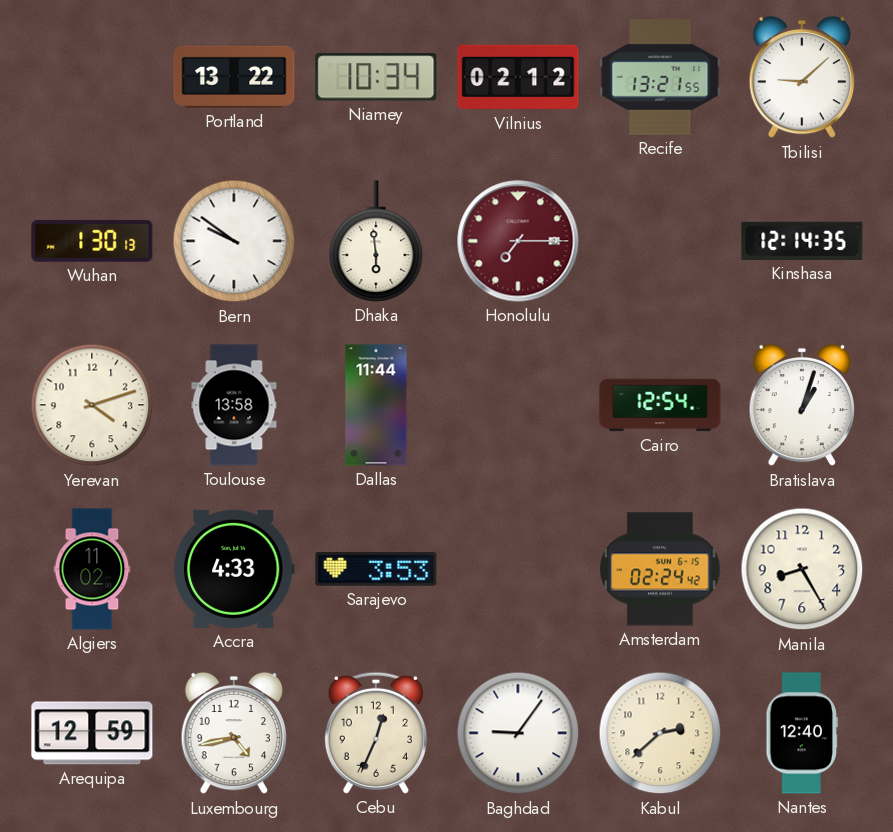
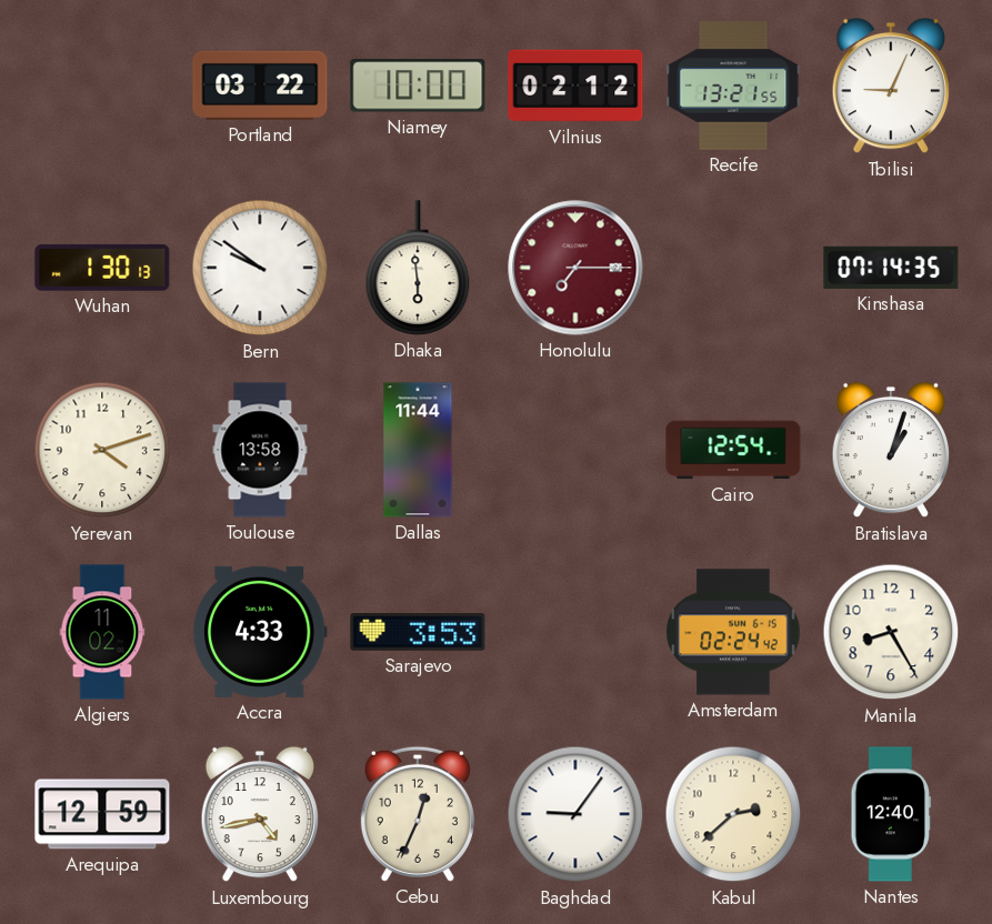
Portland: 13:22 -> 03:22 (260, 86)
Niamey: 10:34 -> 10:00 (418, 86)
Tbilisi: 9:08 -> 9:04 (890, 86)
Kinshasa: 12:14 -> 07:14 (891, 268)
